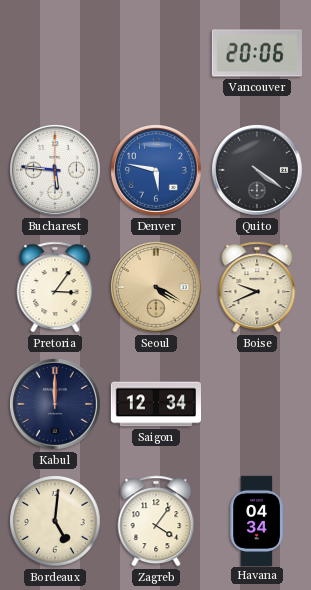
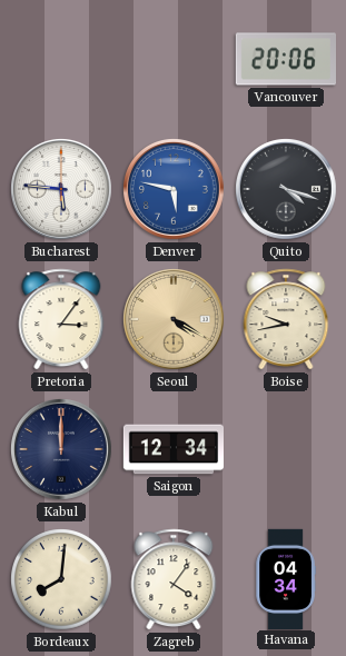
Quito: 4:21 -> 4:18 (287, 190)
Boise: 9:41 -> 9:43 (286, 319)
Bordeaux: 5:01 -> 8:01 (62, 580)
